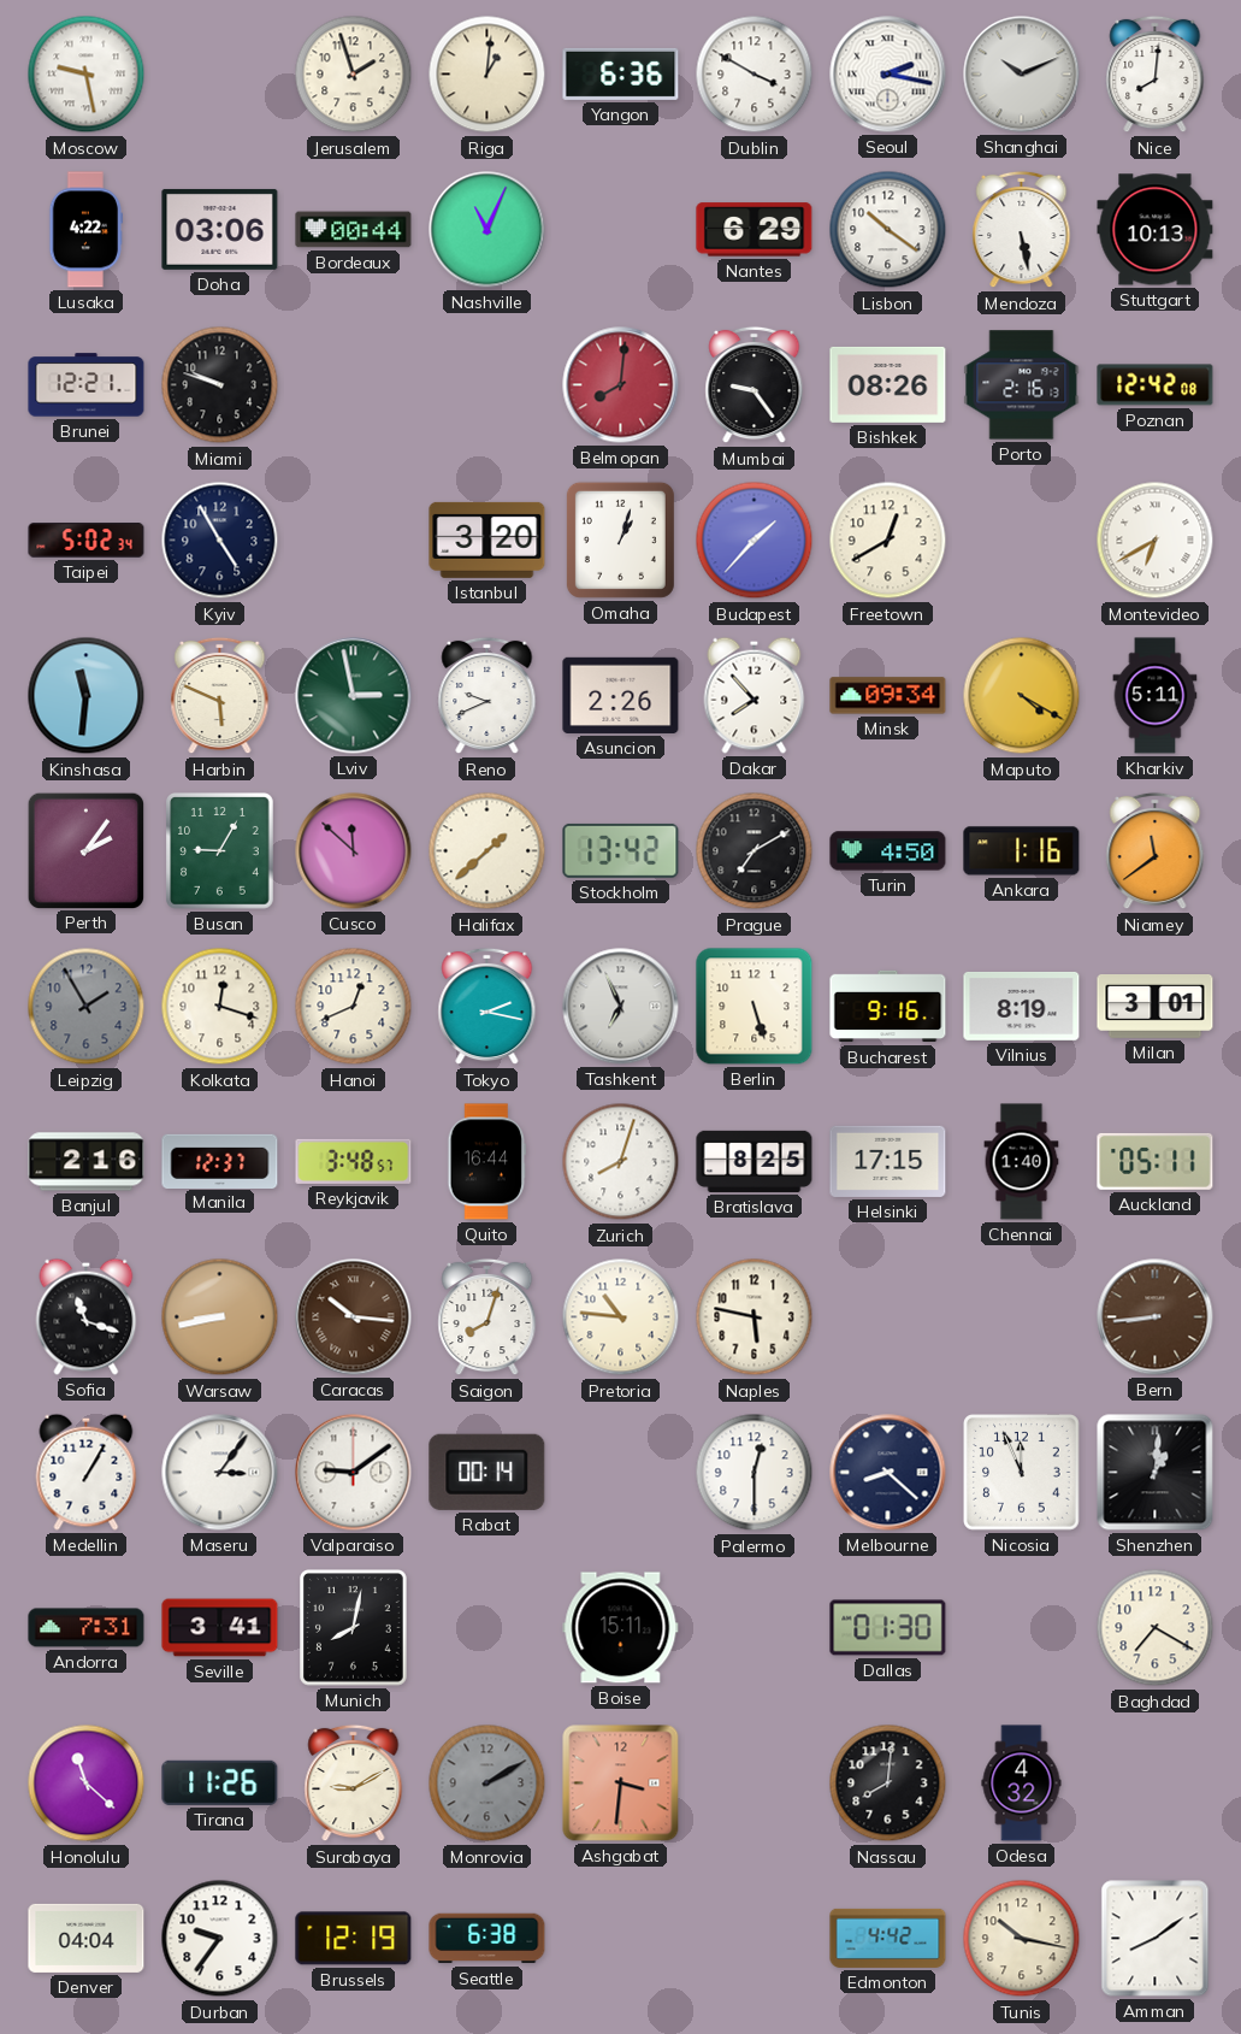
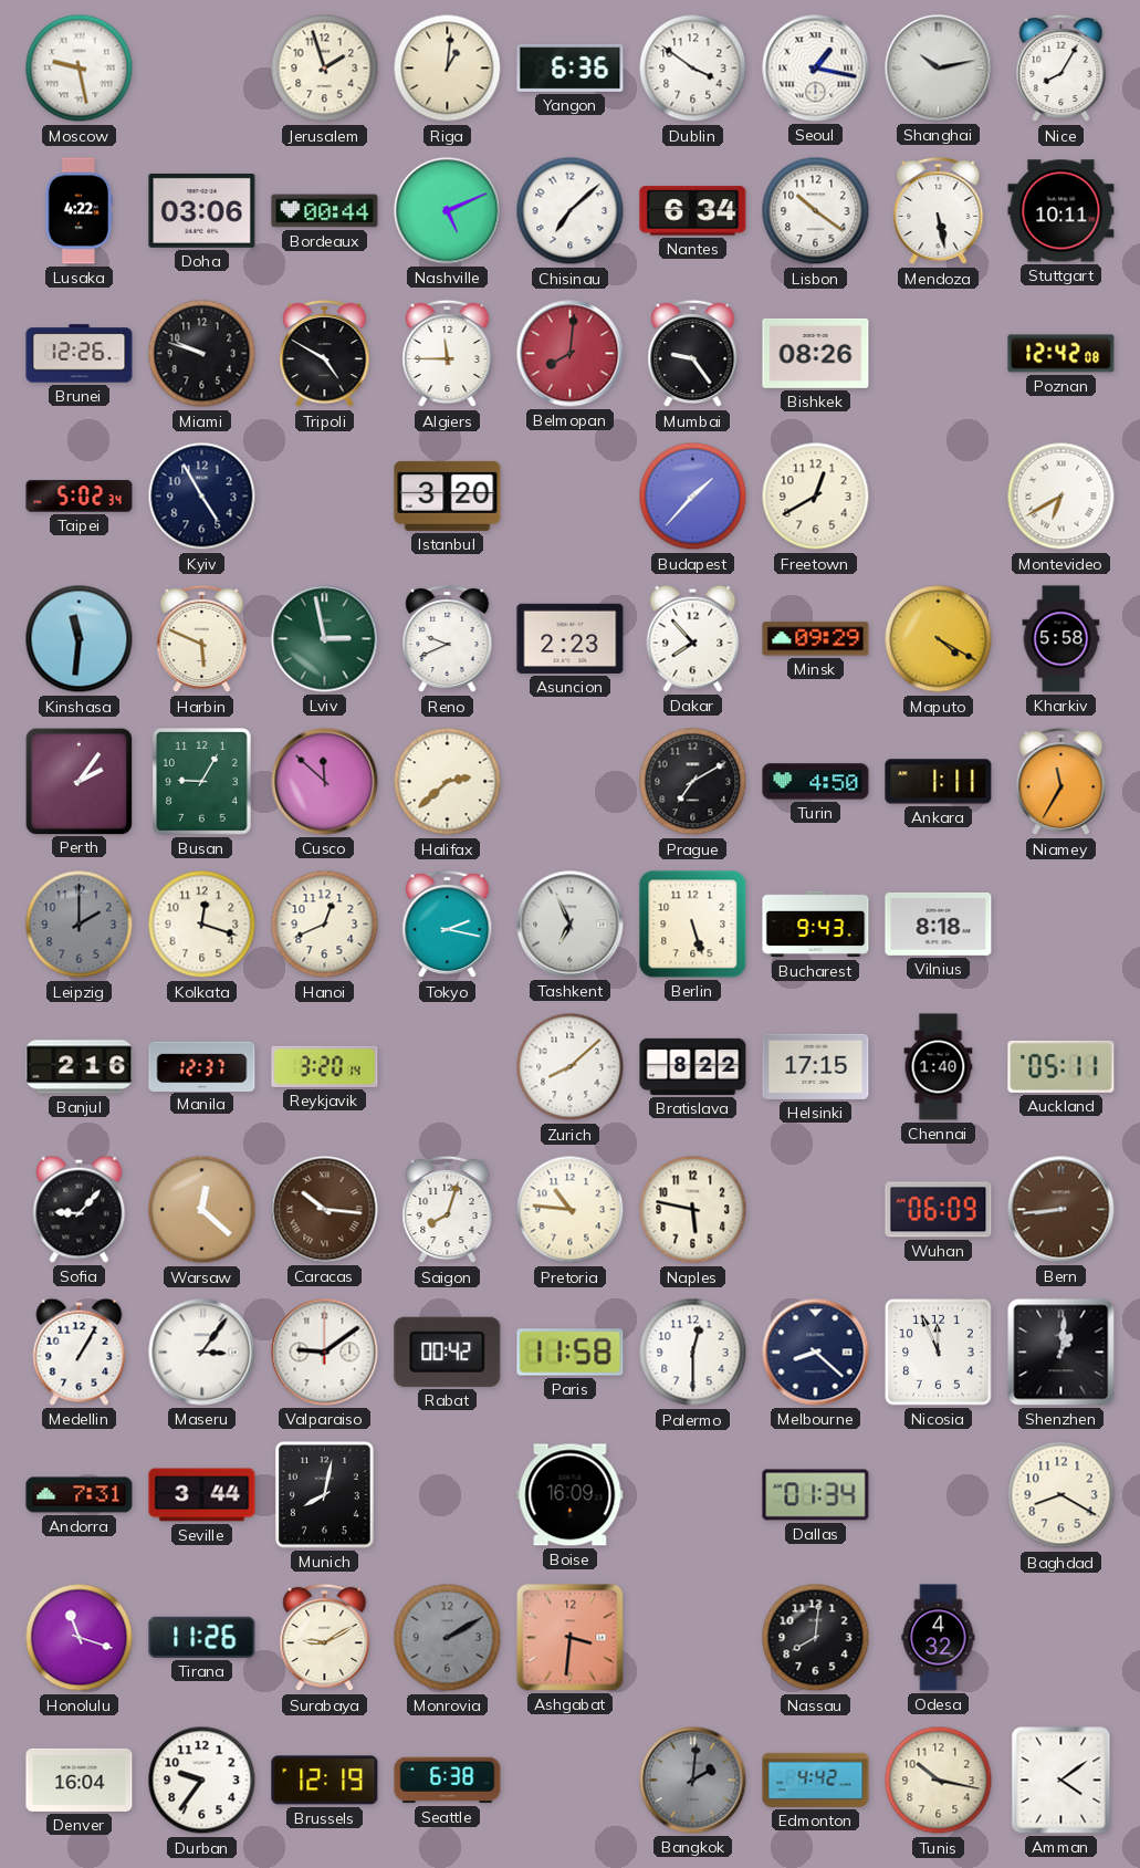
Dublin: 3:50 -> 3:51 (693, 69)
Seoul: 2:17 -> 1:17 (816, 69)
Shanghai: 10:11 -> 10:13 (939, 69)
Nice: 8:01 -> 8:05 (1061, 69)
Nashville: 11:04 -> 5:11 (448, 211)
Chisinau: none -> 7:08 (571, 211)
Nantes: 6:29 -> 6:34 (693, 211)
Stuttgart: 10:13 -> 10:11 (1061, 211)
Brunei: 12:21 -> 12:26 (80, 354)
Tripoli: none -> 4:50 (325, 354)
Algiers: none -> 11:45 (448, 354)
Porto: 2:16 -> none (1022, 385)
Omaha: 1:03 -> none (620, 540)
Asuncion: 2:26 -> 2:23 (571, 638)
Minsk: 09:34 -> 09:29 (816, 639)
Kharkiv: 5:11 -> 5:58 (1061, 639)
Halifax: 1:38 -> 2:38 (448, 782)
Stockholm: 13:42 -> none (621, 850)
Ankara: 1:16 -> 1:11 (939, 782)
Niamey: 11:39 -> 11:35 (1061, 782)
Leipzig: 1:55 -> 2:00 (80, 925)
Bucharest: 9:16 -> 9:43 (816, 925)
Vilnius: 8:19 -> 8:18 (939, 923)
Milan: 3:01 -> none (1156, 1007)
Reykjavik: 3:48 -> 3:20 (325, 1066)
Quito: 16:44 -> none (486, 1162)
Zurich: 8:03 -> 8:08 (571, 1067)
Bratislava: 8:25 -> 8:22 (693, 1066)
Sofia: 11:18 -> 9:07 (80, 1209)
Warsaw: 8:43 -> 12:22 (202, 1210)
Wuhan: none -> 06:09 (939, 1210)
Rabat: 00:14 -> 00:42 (448, 1352)
Paris: none -> 11:58 (571, 1353)
Seville: 3:41 -> 3:44 (202, 1495)
Boise: 15:11 -> 16:09 (571, 1495)
Dallas: 01:30 -> 01:34 (816, 1495)
Baghdad: 7:20 -> 8:20 (1061, 1495)
Honolulu: 11:22 -> 11:18 (80, 1638)
Denver: 04:04 -> 16:04 (80, 1780)
Bangkok: none -> 2:01 (693, 1781)
Amman: 8:09 -> 4:09 (1061, 1781)
